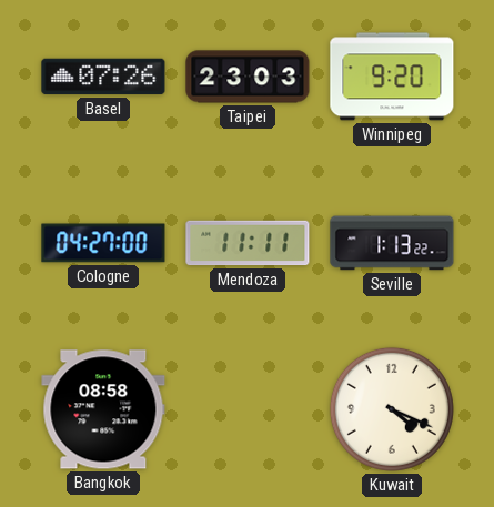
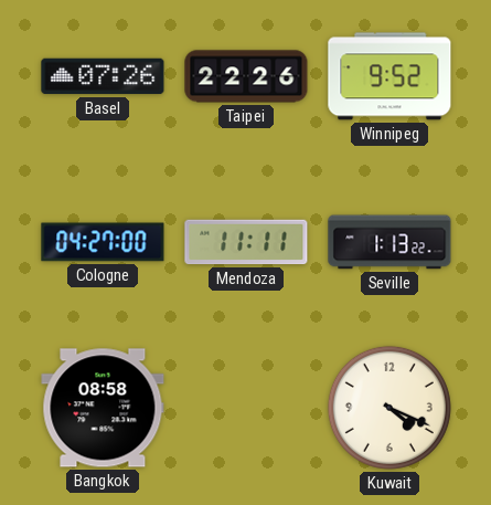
Taipei: 23:03 -> 22:26 (246, 76)
Winnipeg: 9:20 -> 9:52 (389, 76)
